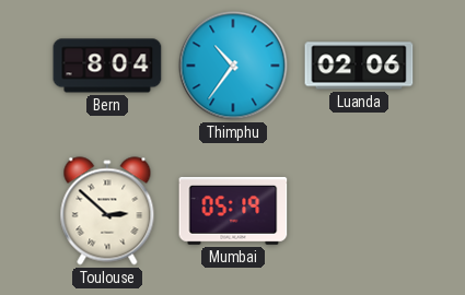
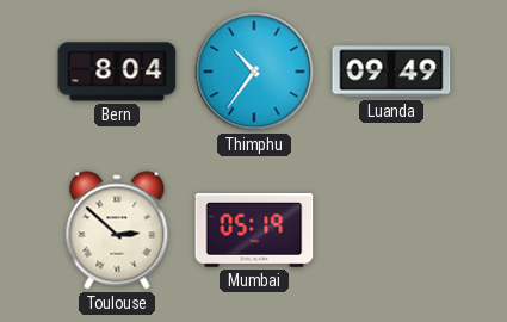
Luanda: 02:06 -> 09:49 (391, 72)
